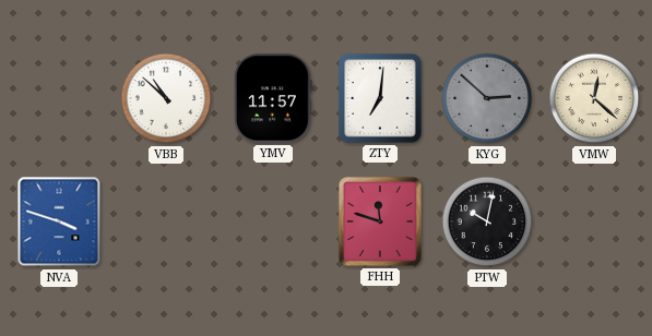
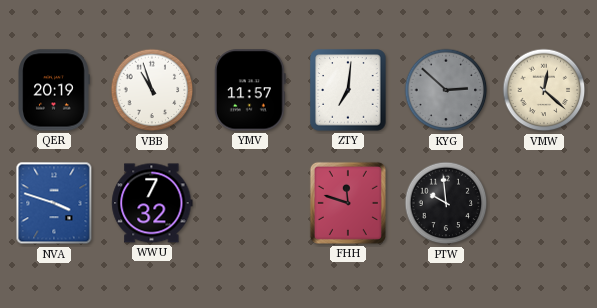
QER: none -> 20:19 (54, 90)
VBB: 10:52 -> 10:57 (152, 90)
WWU: none -> 7:32 (152, 203)
PTW: 10:02 -> 9:59 (446, 203)
